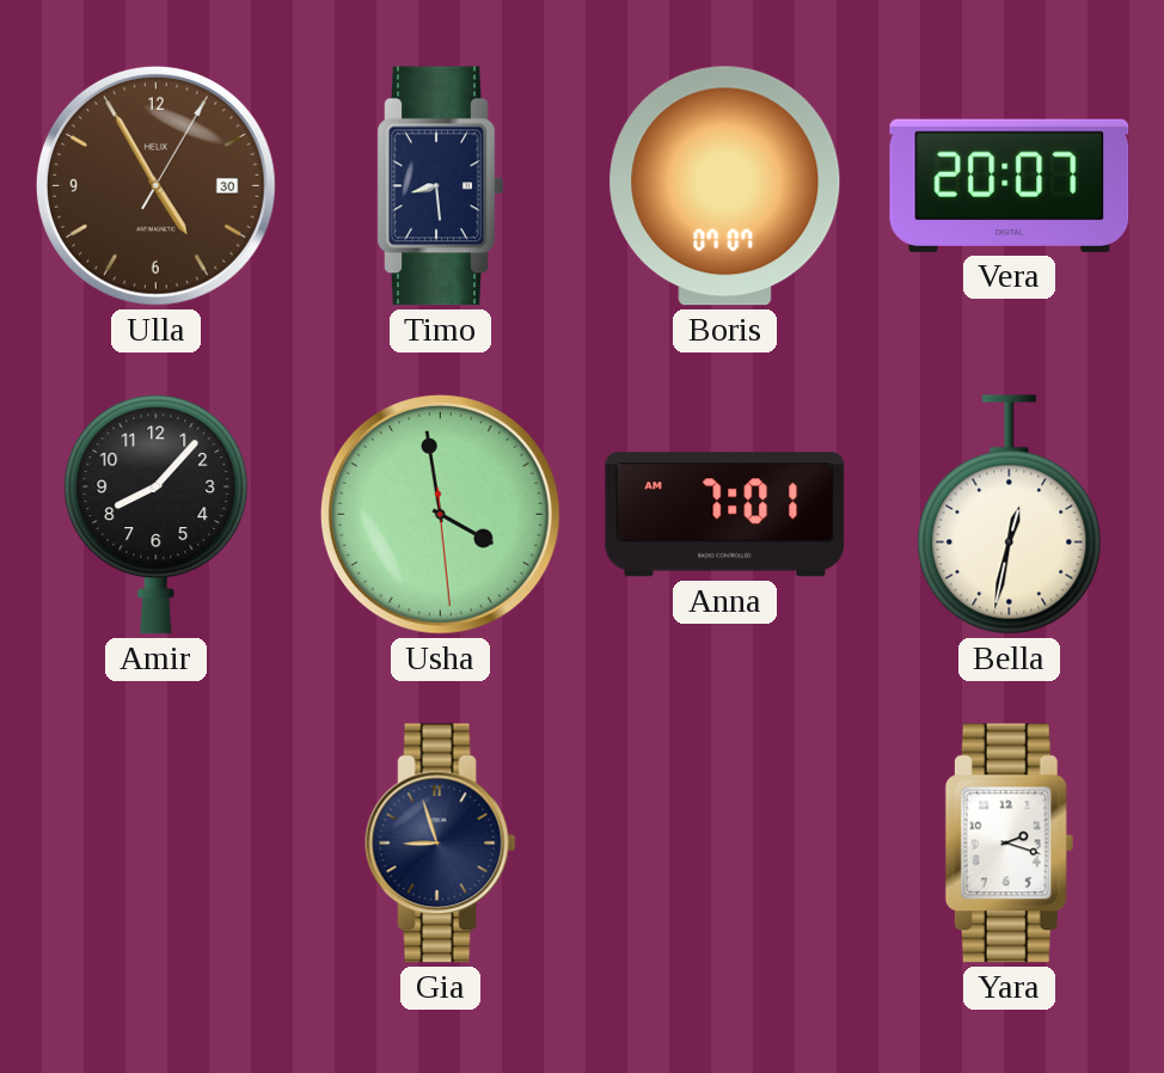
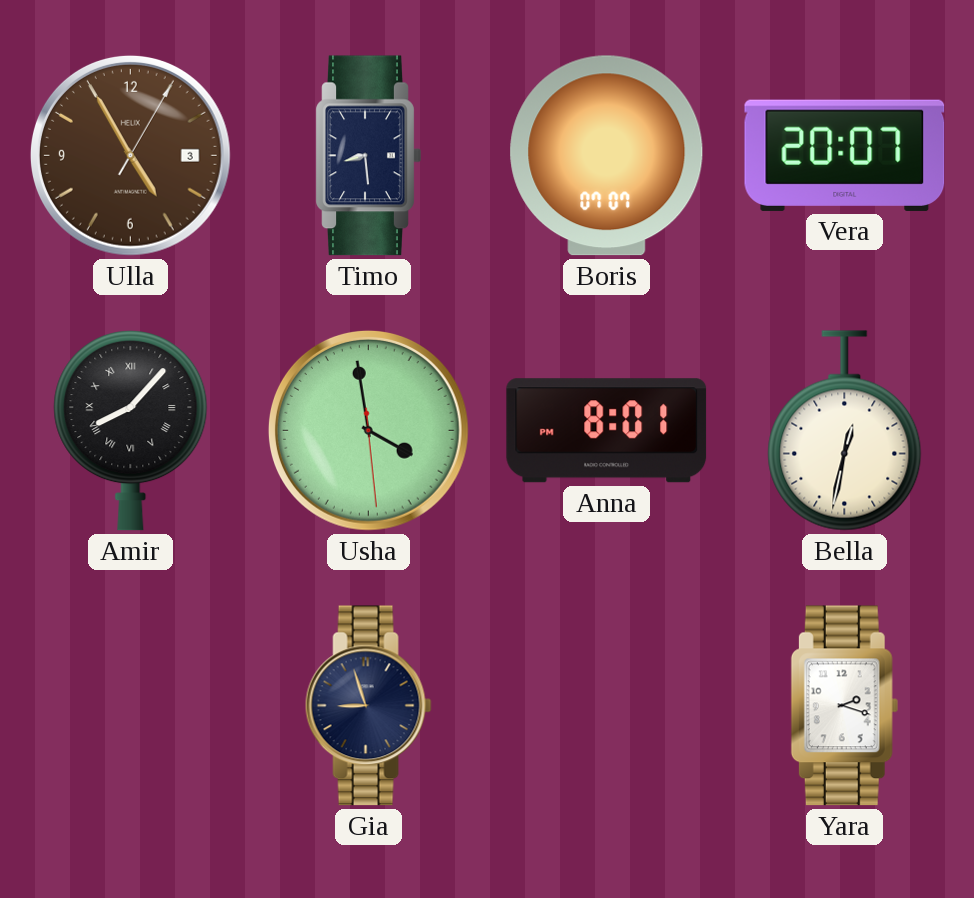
Ulla date: 30 -> 3 (130, 155)
Amir numerals: Arabic -> Roman (131, 431)
Anna: 7:01 -> 8:01 (607, 431)
